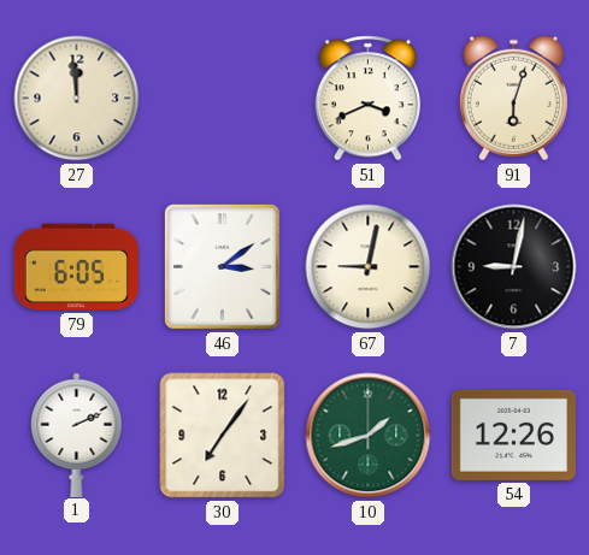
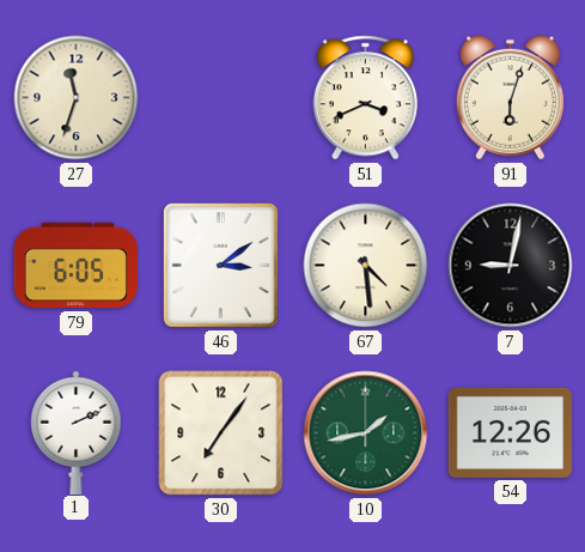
27: 11:59 -> 11:33 (77, 98)
67: 9:02 -> 4:29 (366, 266)
10: 1:42 -> 1:43 (366, 433)
